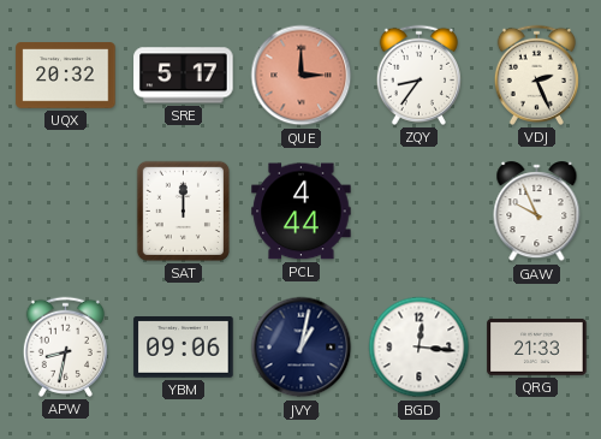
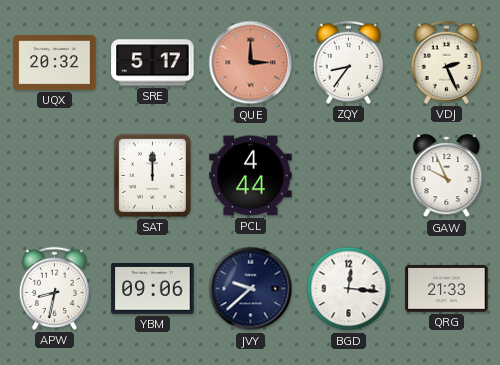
JVY: 1:02 -> 9:38 (251, 289)
